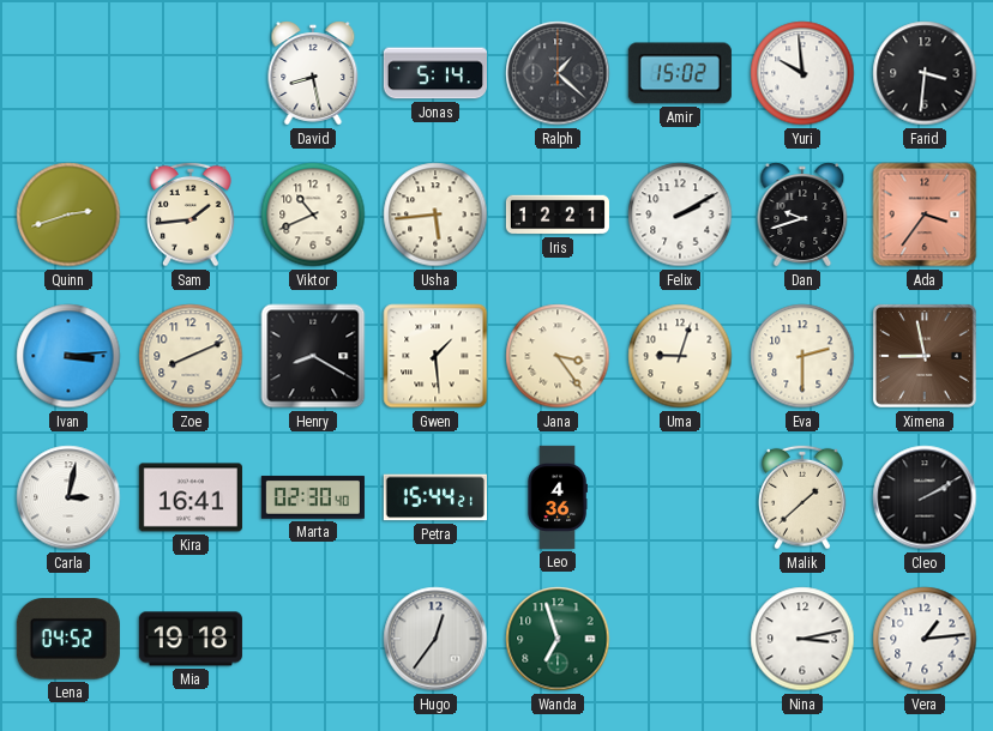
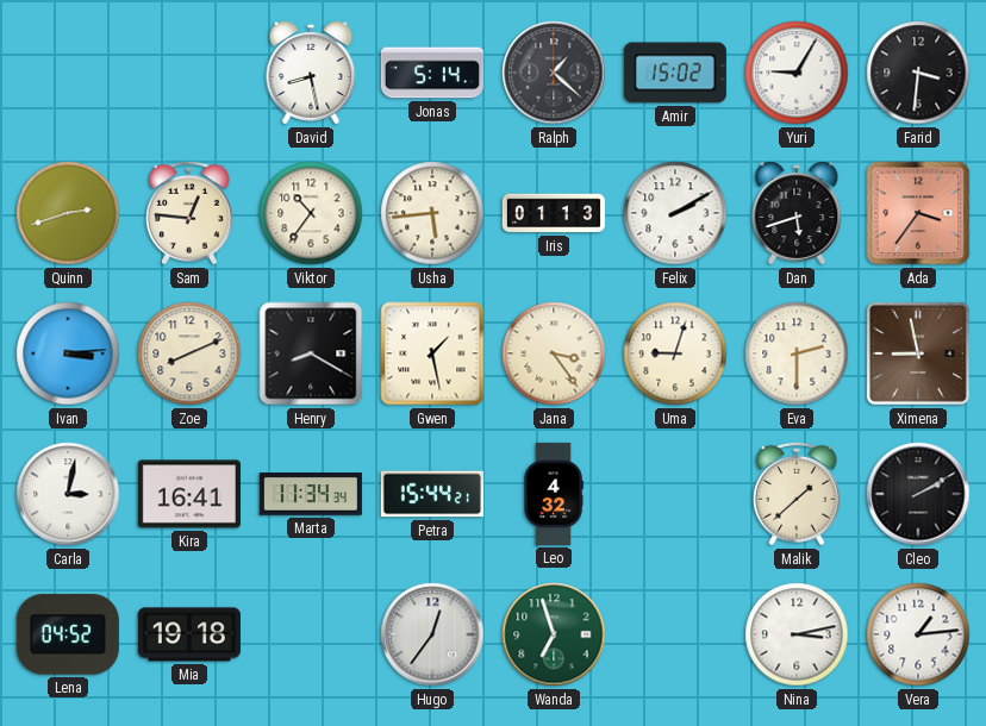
Yuri: 9:59 -> 9:05 (797, 73)
Sam: 1:44 -> 12:46 (191, 213)
Viktor: 10:41 -> 10:36 (311, 213)
Iris: 12:21 -> 01:13 (554, 213)
Dan: 9:42 -> 5:42 (797, 213)
Gwen: 1:29 -> 1:28 (432, 353)
Marta: 02:30 -> 11:34 (311, 494)
Leo: 4:36 -> 4:32 (554, 494)
